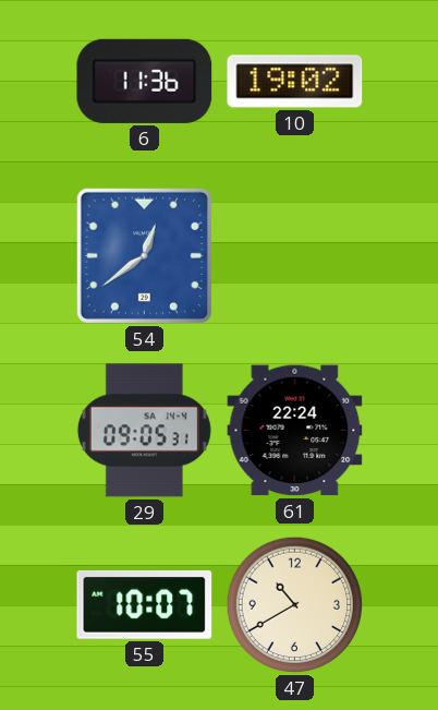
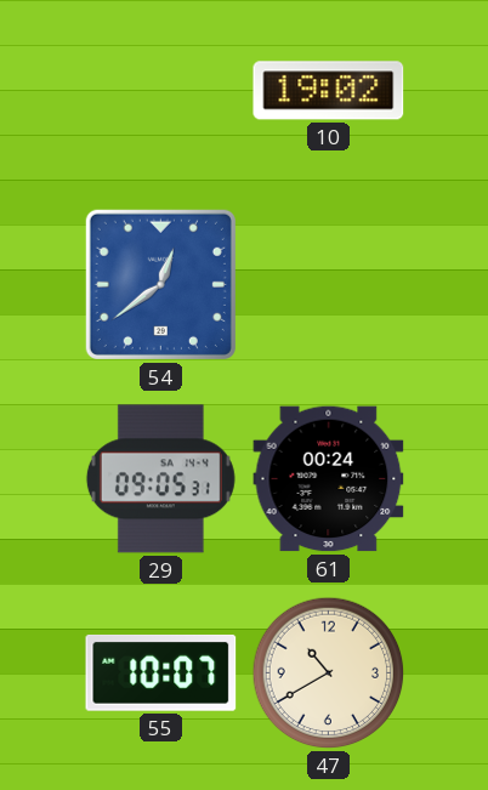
6: 11:36 -> none (145, 81)
61: 22:24 -> 00:24 (329, 479)
